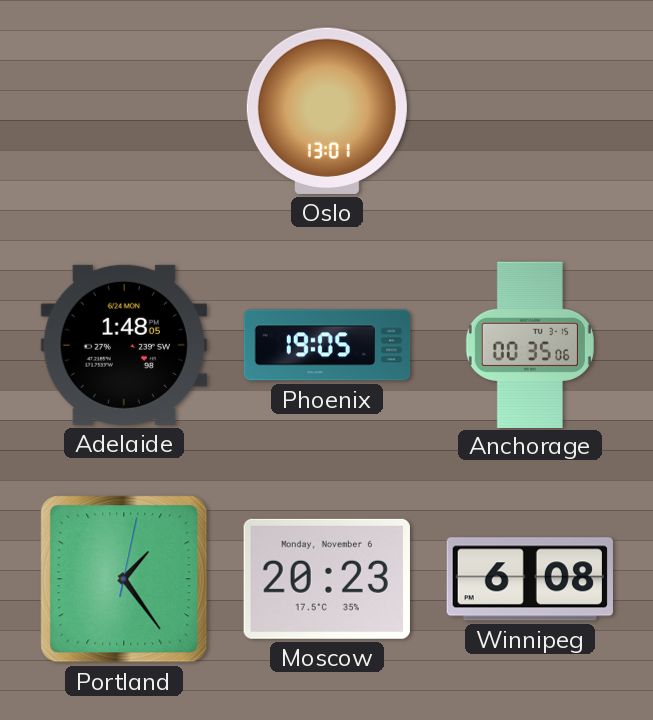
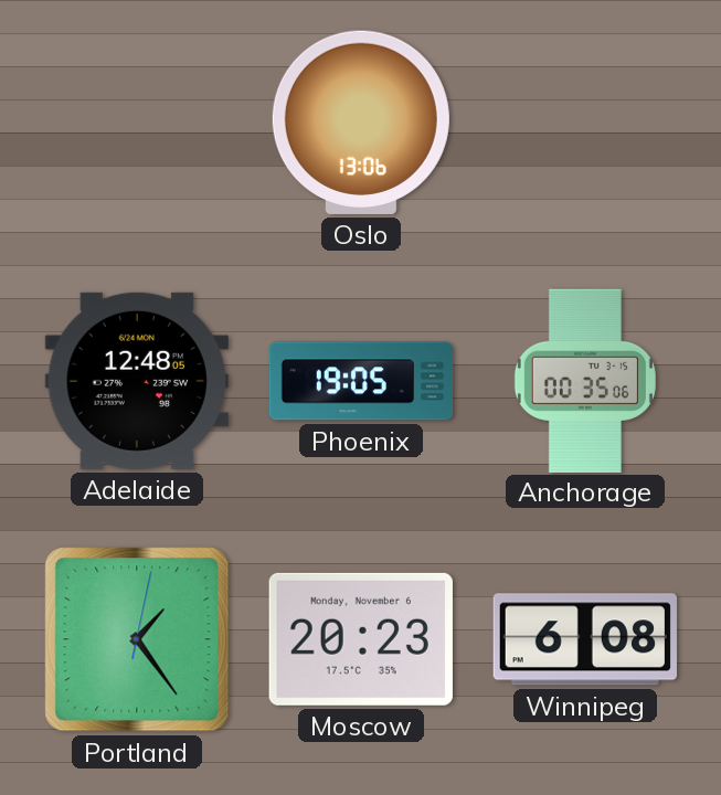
Oslo: 13:01 -> 13:06 (361, 123)
Adelaide: 1:48 -> 12:48 (137, 381)
